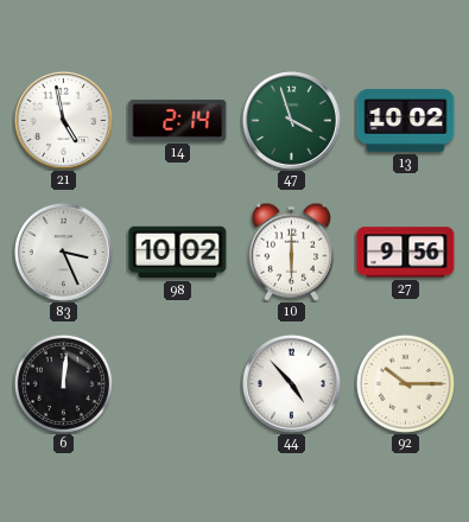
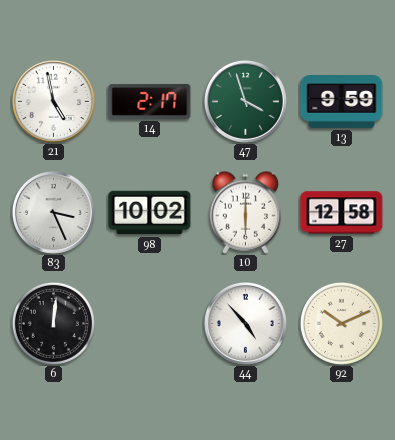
14: 2:14 -> 2:17 (150, 101)
13: 10:02 -> 9:59 (342, 102)
27: 9:56 -> 12:58 (342, 213)
92: 10:15 -> 10:11 (341, 323)
